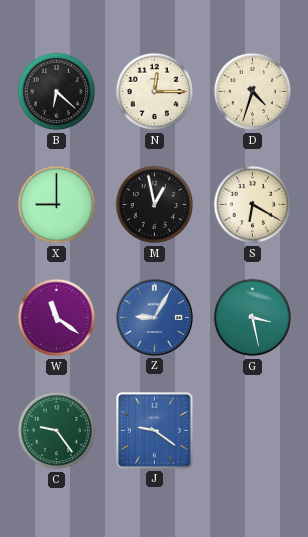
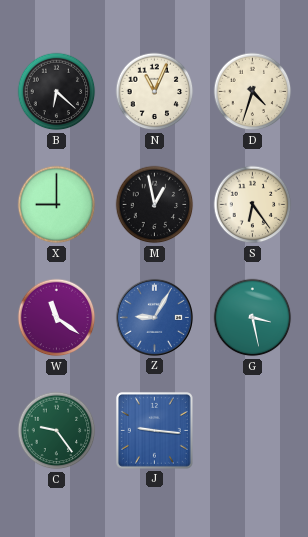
N: 12:15 -> 11:04 (155, 92)
S: 6:20 -> 6:24 (253, 205)
J: 9:21 -> 9:16 (154, 430)
